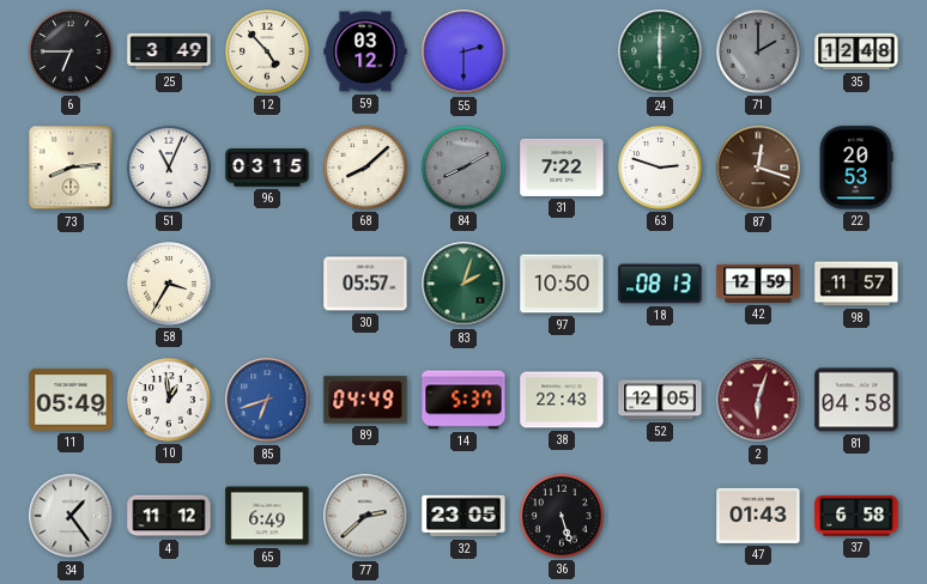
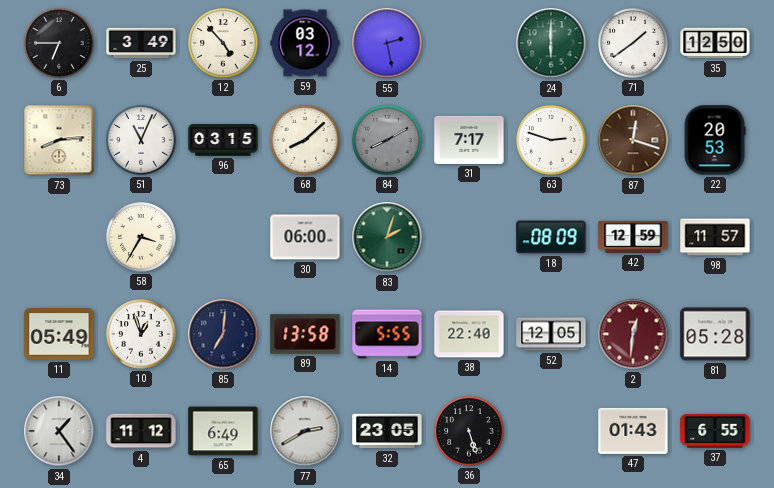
55: 2:30 -> 2:28 (387, 43)
71: 2:00 -> 1:39 (633, 43)
71 dial: grey -> white (633, 43)
35: 12:48 -> 12:50 (715, 43)
31: 7:22 -> 7:17 (469, 140)
30: 05:57 -> 06:00 (305, 237)
97: 10:50 -> none (562, 284)
18: 08:13 -> 08:09 (551, 237)
10: 12:59 -> 12:57 (141, 334)
85: 6:42 -> 7:01 (223, 334)
85 dial: blue -> navy (223, 334)
89: 04:49 -> 13:58 (305, 334)
14: 5:37 -> 5:55 (387, 334)
38: 22:43 -> 22:40 (469, 334)
2: 6:03 -> 12:31 (633, 334)
81: 04:58 -> 05:28 (715, 334)
77: 2:38 -> 2:40 (305, 431)
37: 6:58 -> 6:55 (715, 431)
